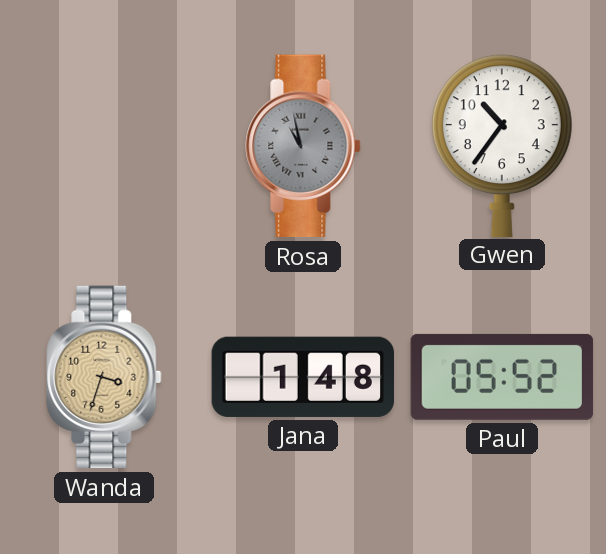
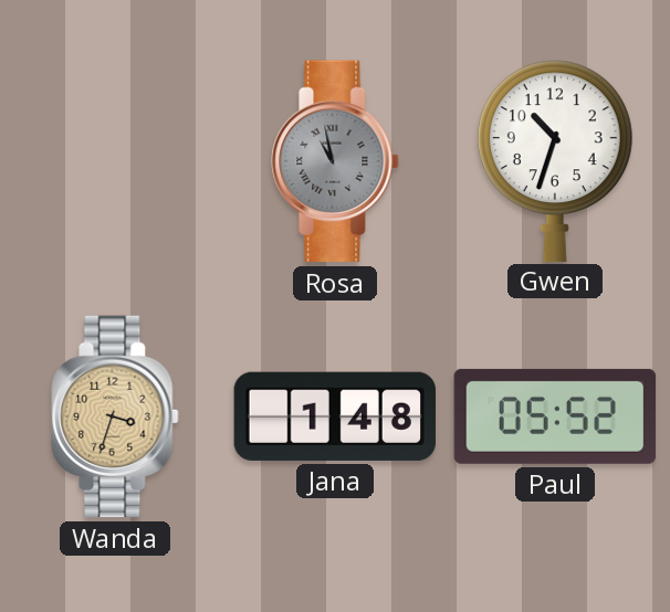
Gwen: 10:36 -> 10:33 (555, 160)
